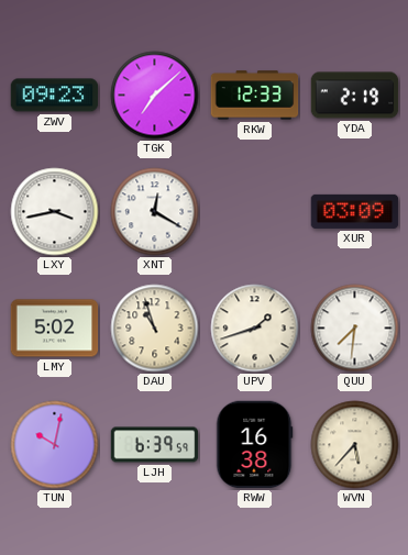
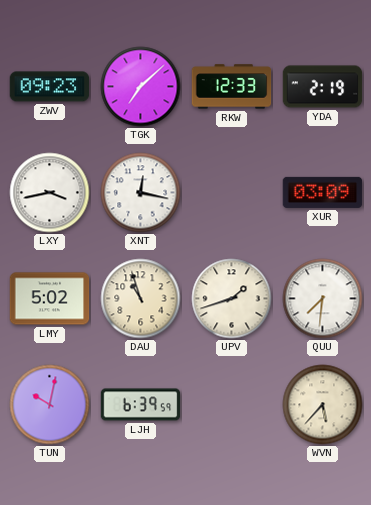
XNT: 12:20 -> 12:17 (141, 193)
RWW: 16:38 -> none (255, 445)
